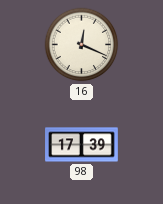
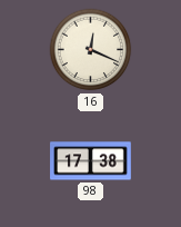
98: 17:39 -> 17:38 (91, 161)
